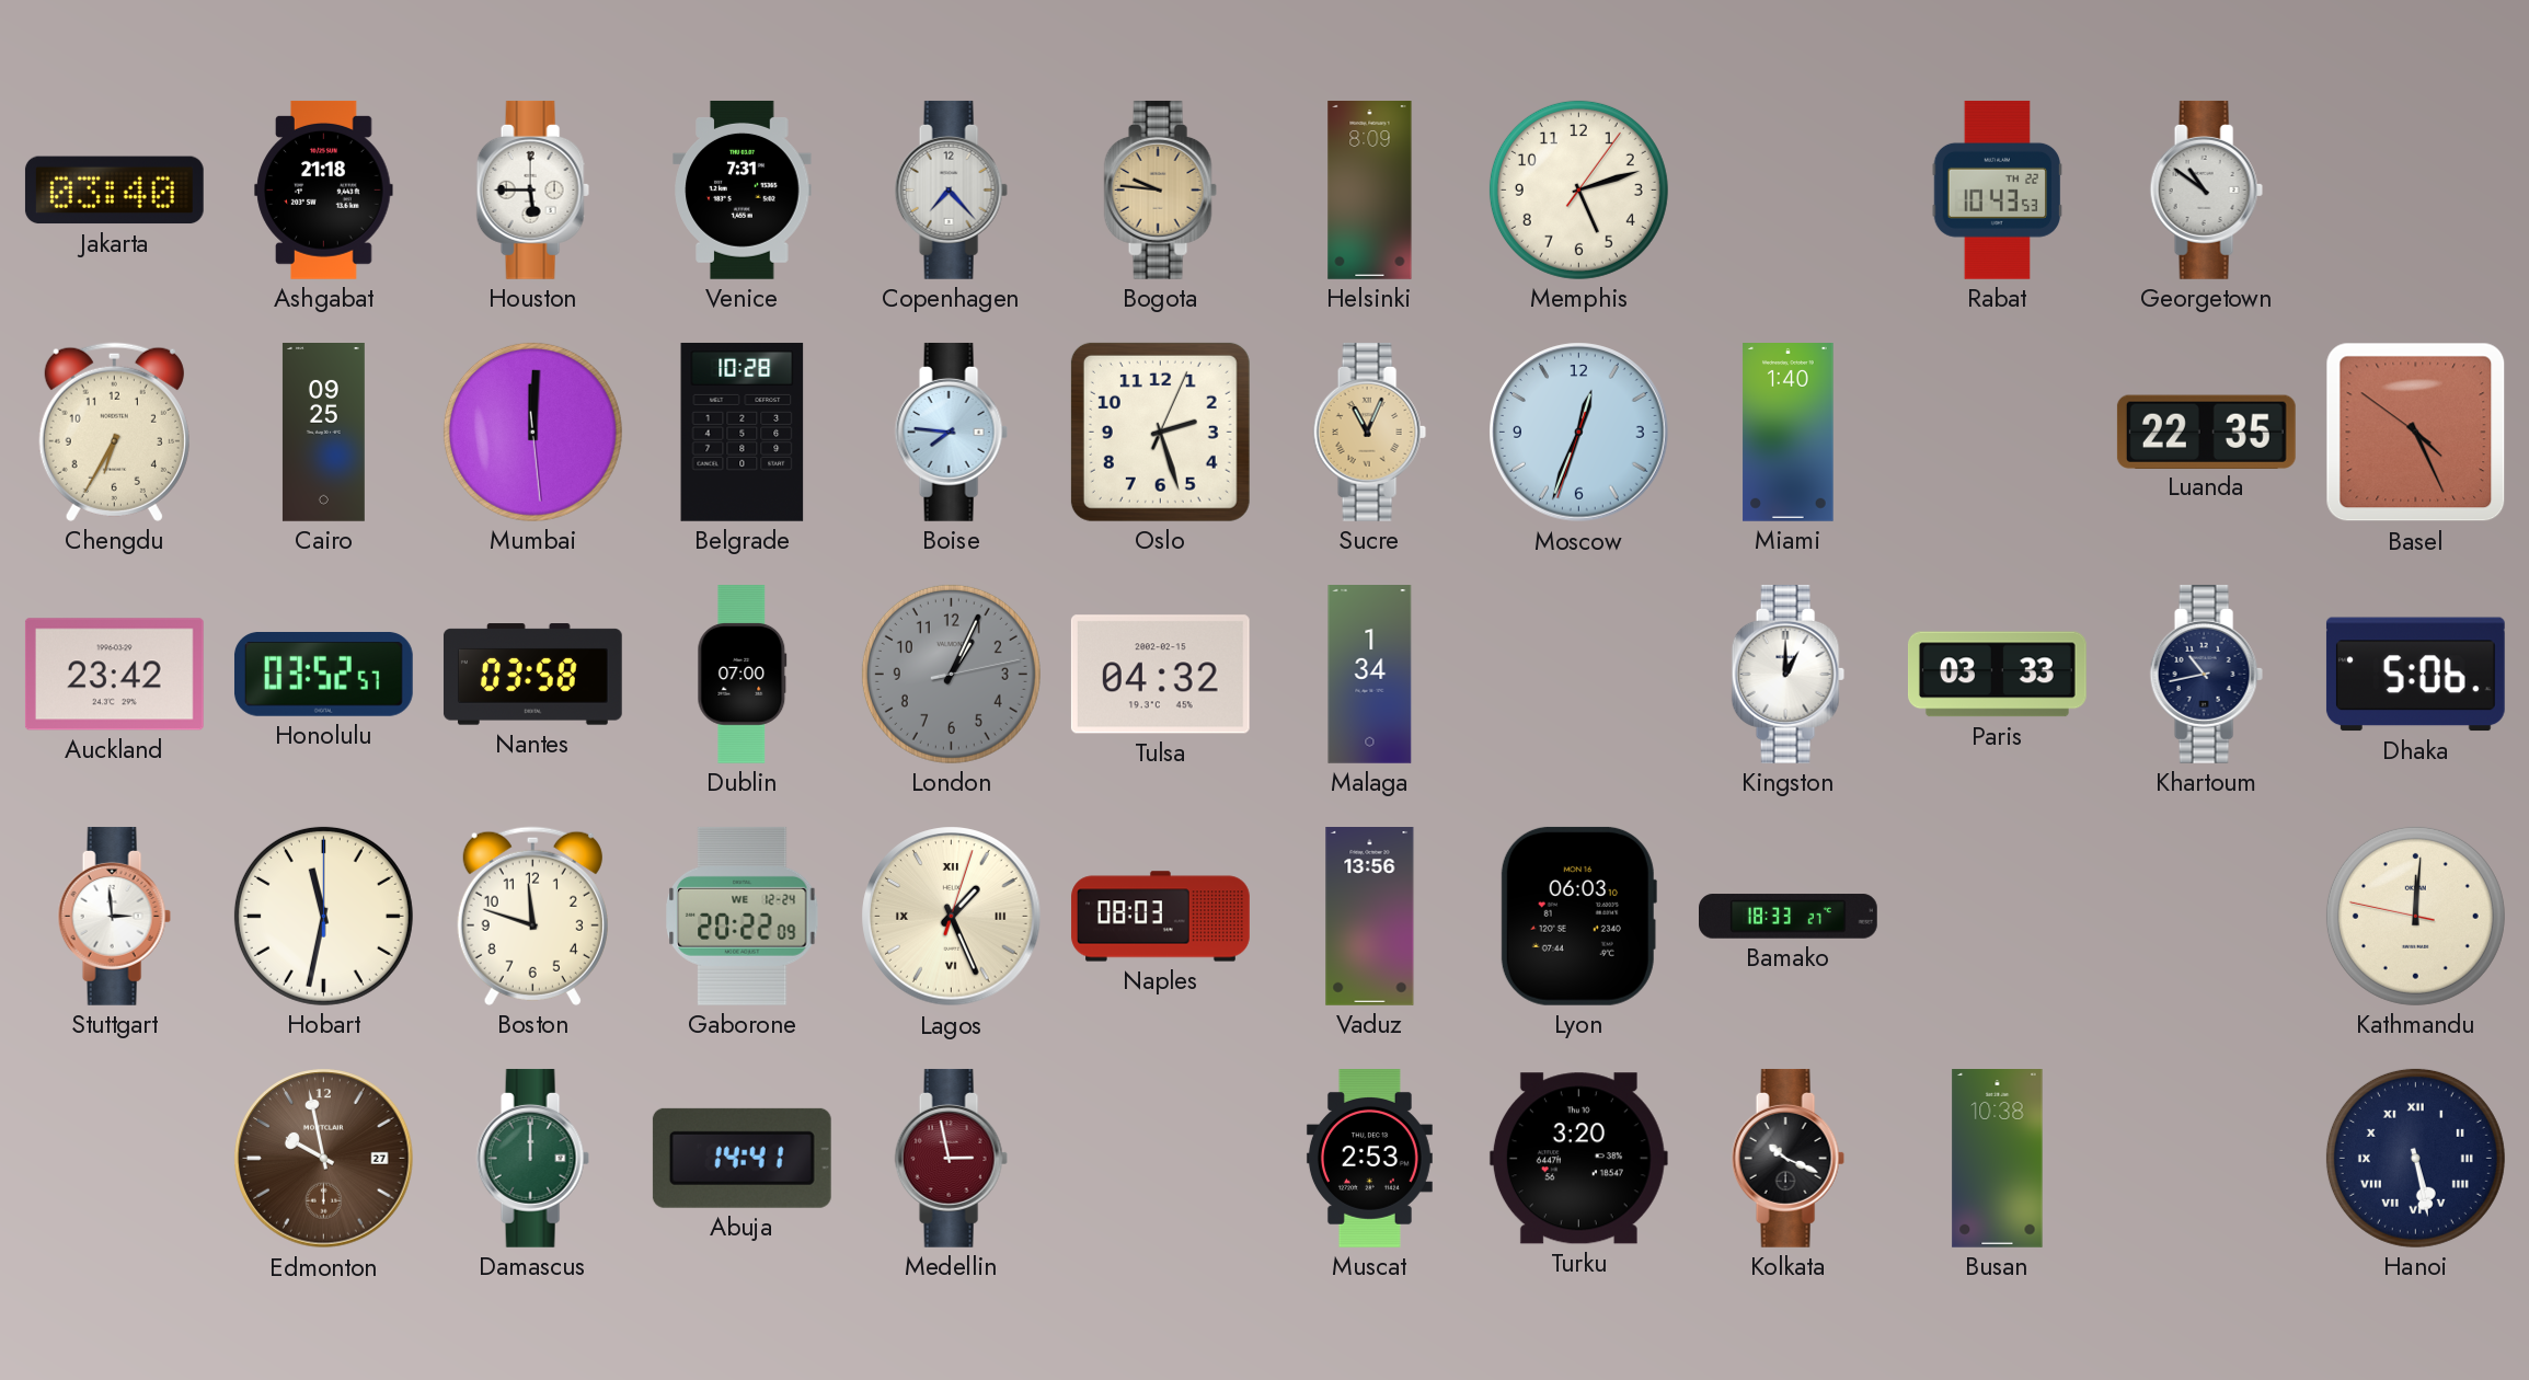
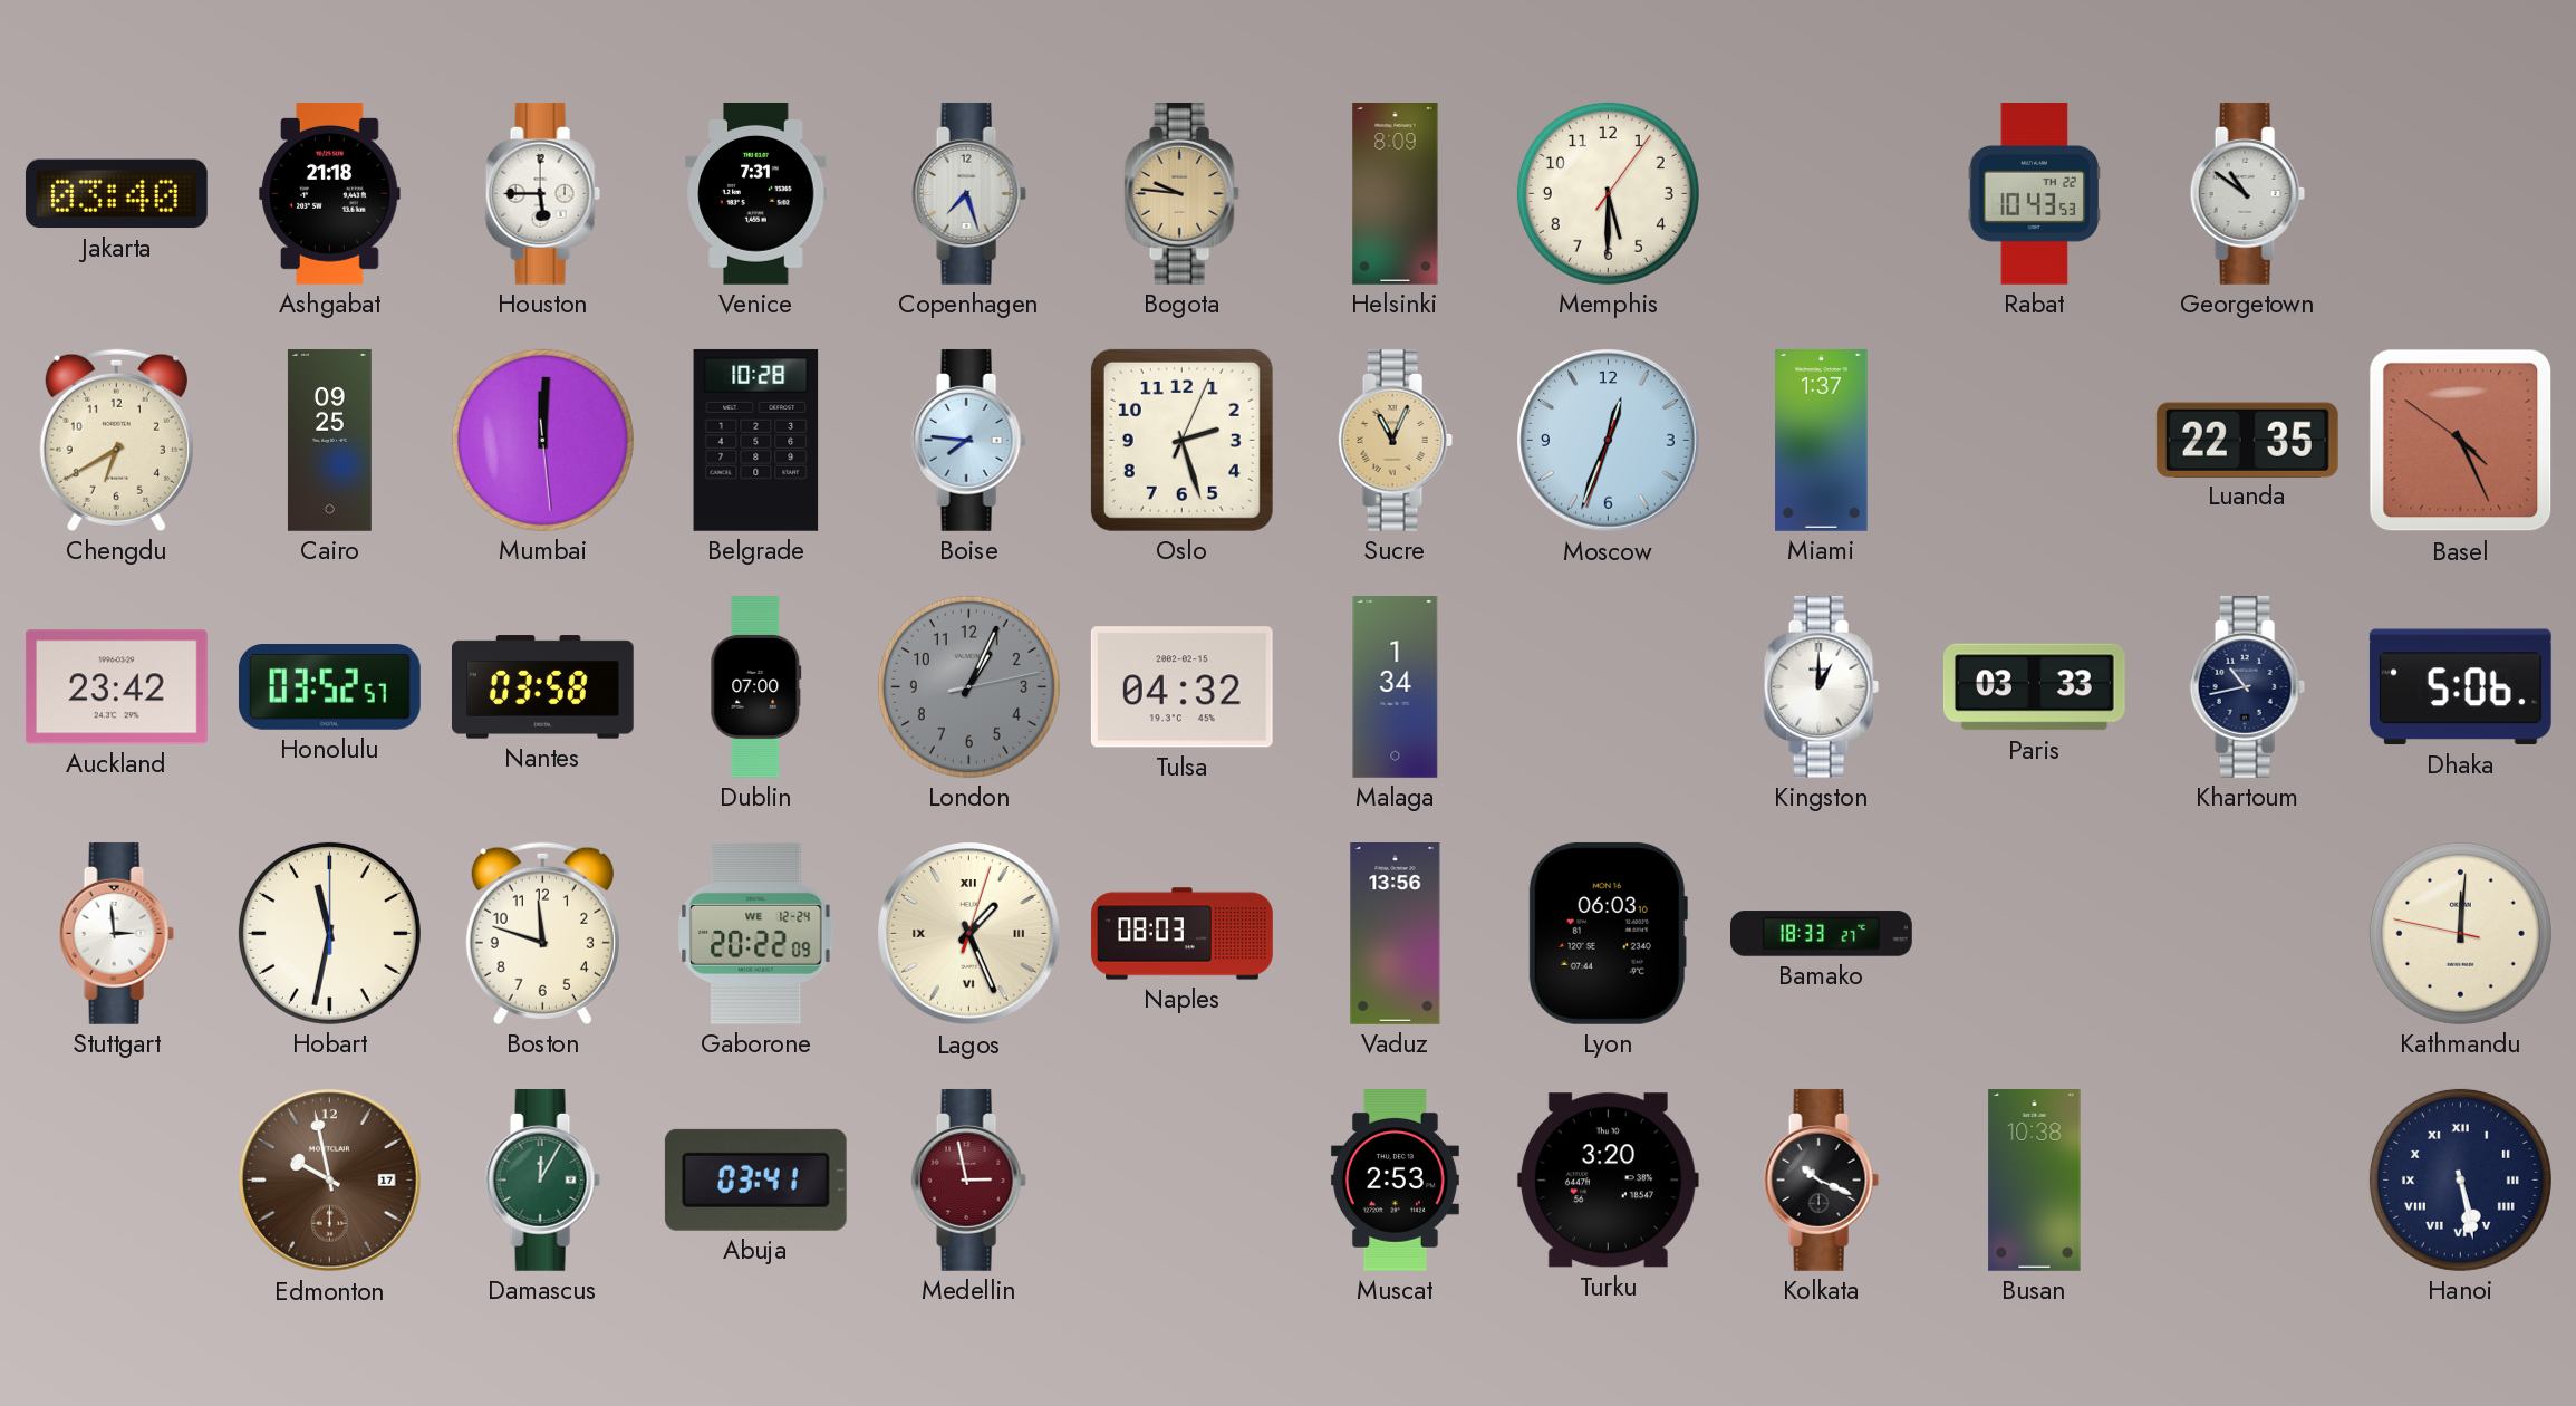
Copenhagen: 7:23 -> 7:27 (968, 193)
Memphis: 5:12 -> 5:30 (1608, 193)
Chengdu: 6:35 -> 6:40 (116, 440)
Miami: 1:40 -> 1:37 (1822, 441)
Edmonton date: 27 -> 17 (330, 1181)
Damascus: 12:00 -> 12:05 (542, 1179)
Abuja: 14:41 -> 03:41 (755, 1179)
